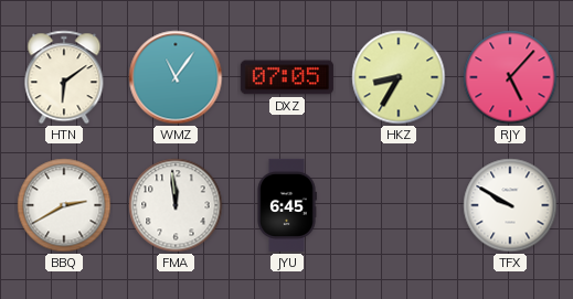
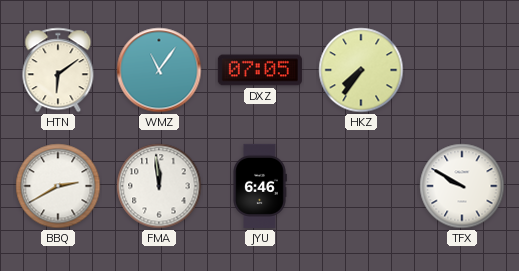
HKZ: 8:35 -> 7:36 (361, 70)
RJY: 5:07 -> none (510, 77)
JYU: 6:45 -> 6:46 (260, 186)
